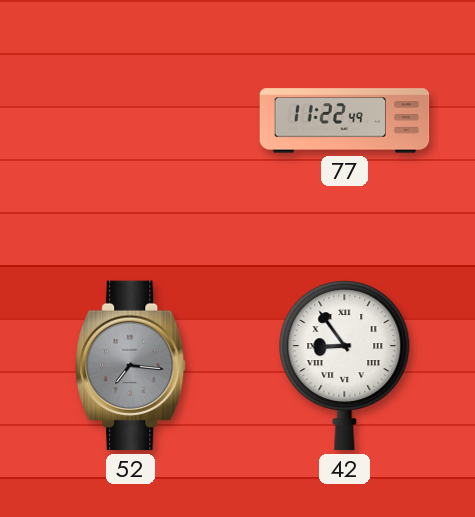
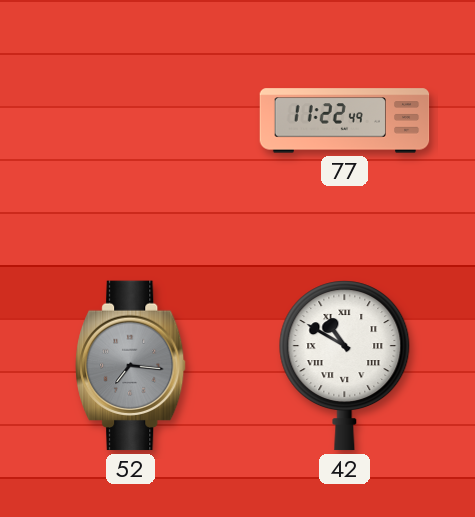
42: 8:54 -> 10:50 (345, 366)
